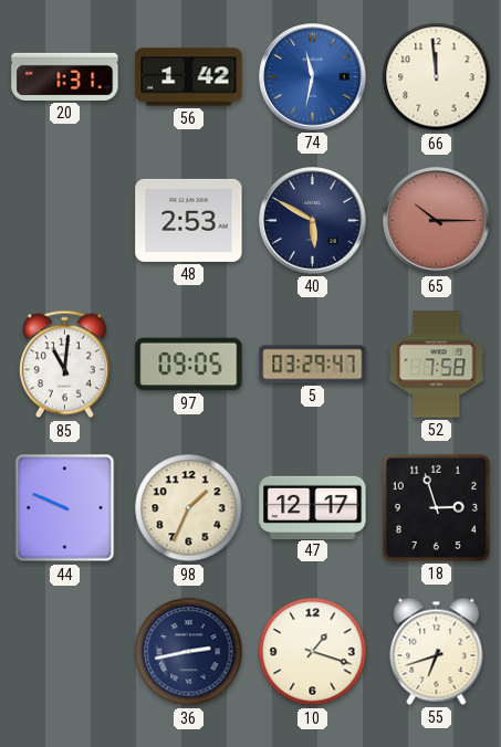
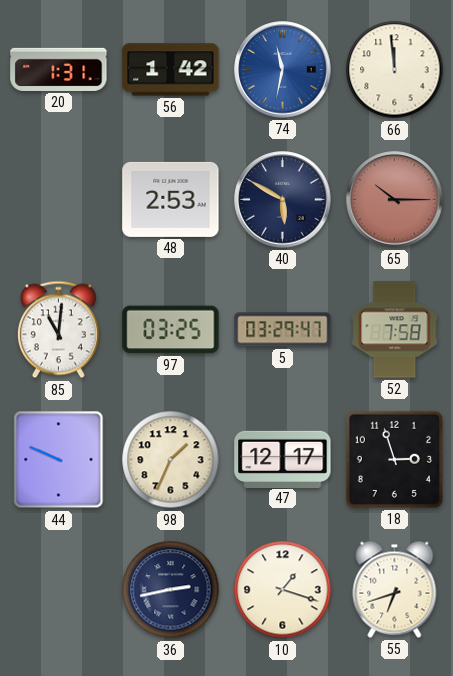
97: 09:05 -> 03:25 (171, 330)
